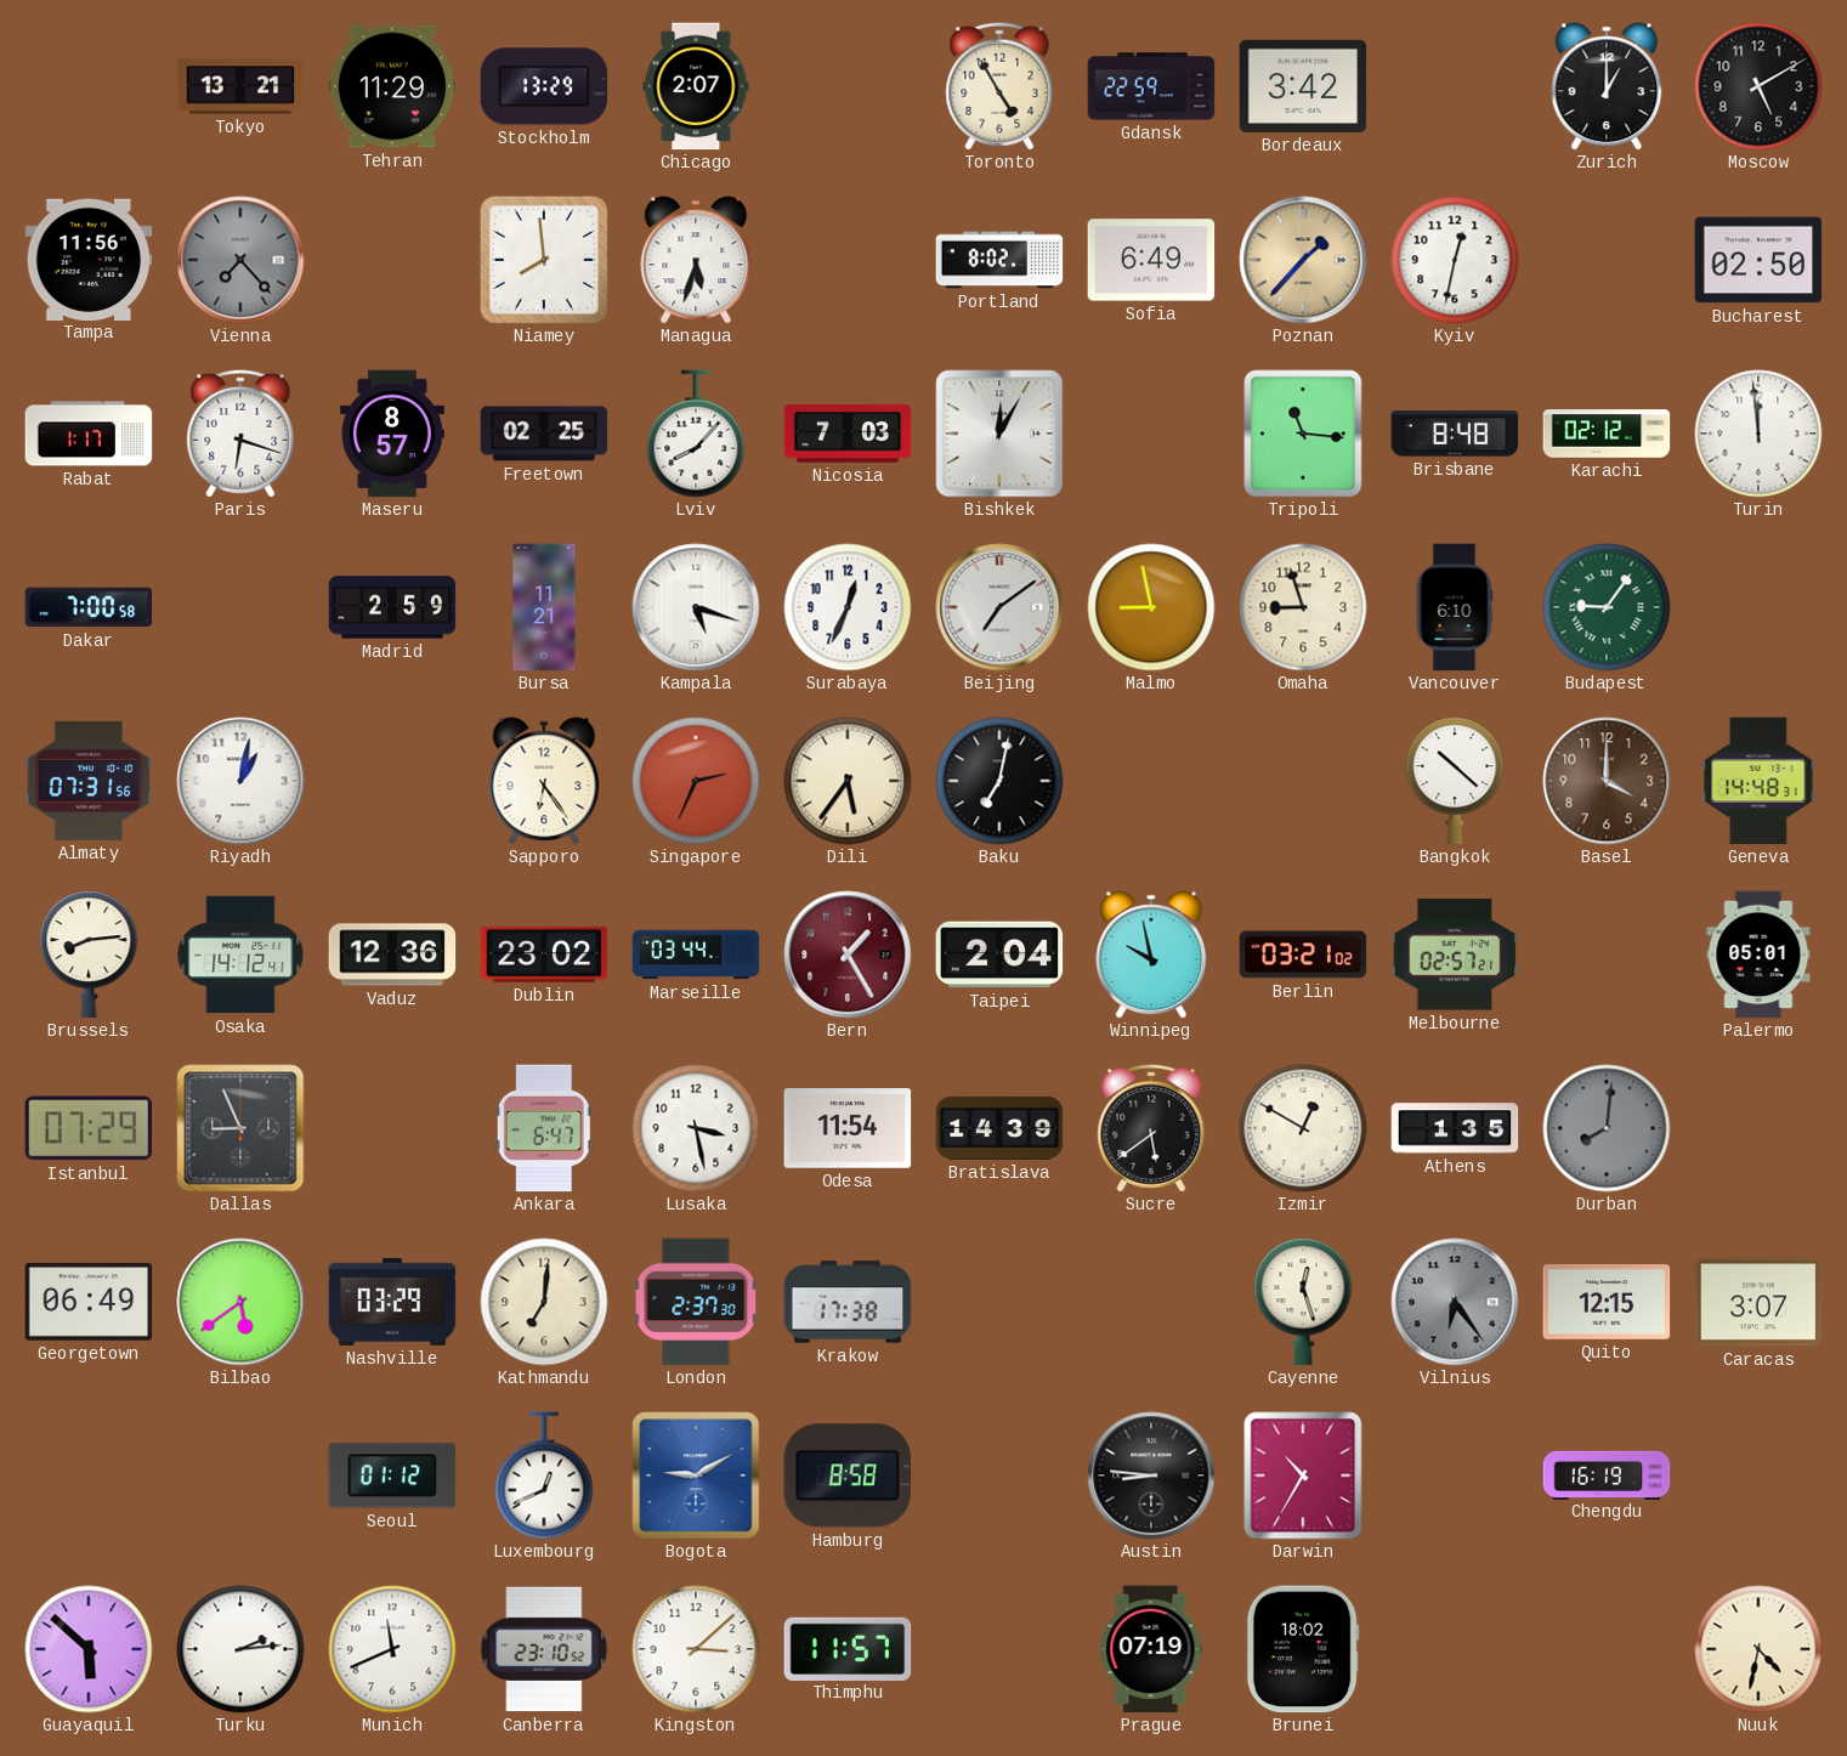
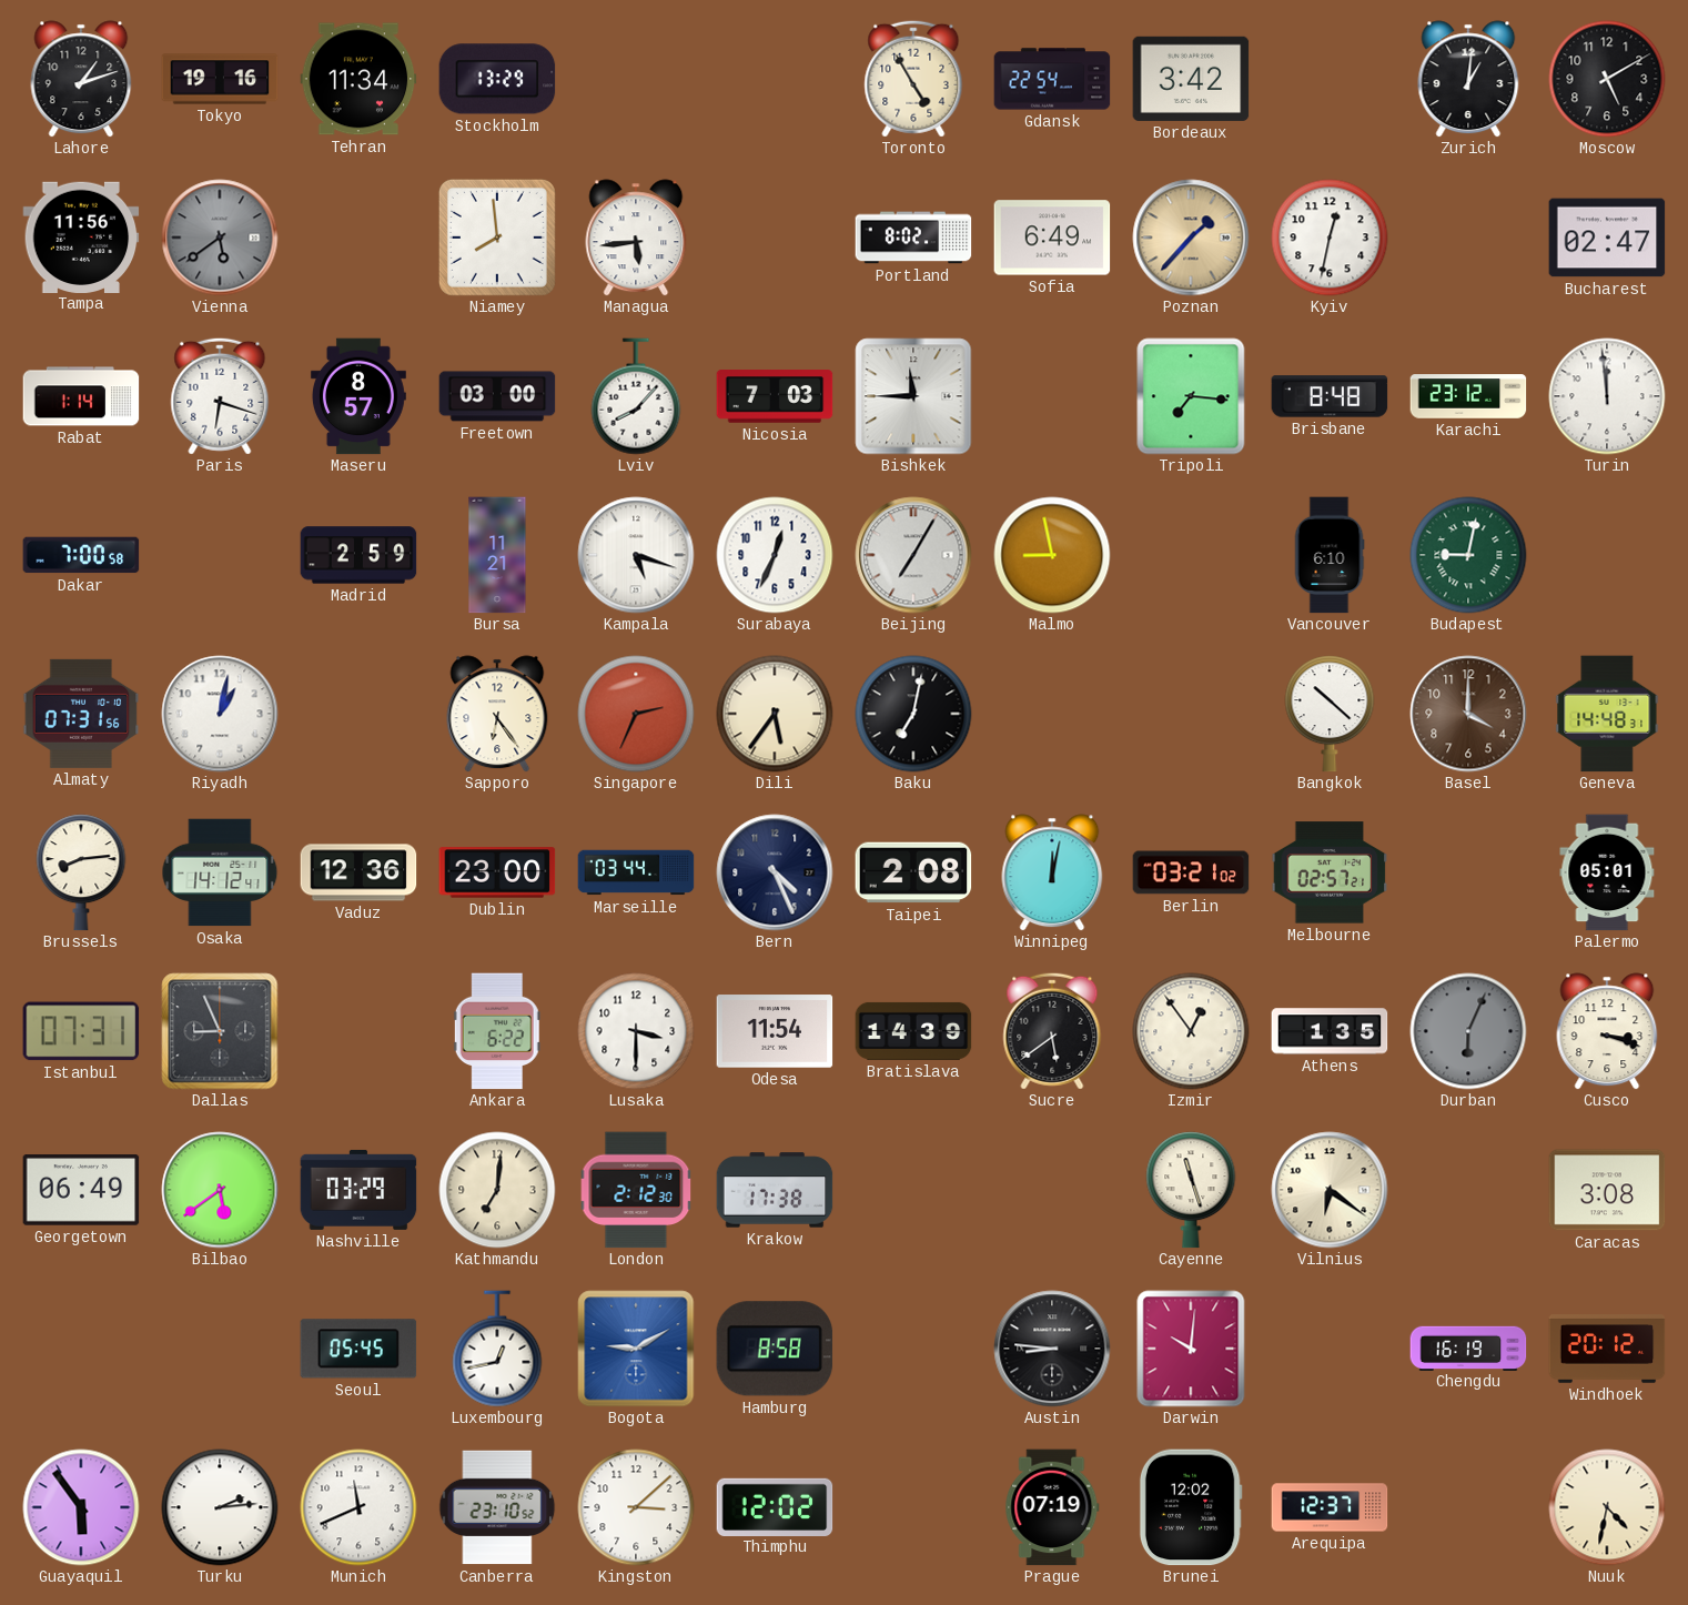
Lahore: none -> 1:12 (81, 79)
Tokyo: 13:21 -> 19:16 (220, 79)
Tehran: 11:29 -> 11:34 (358, 79)
Chicago: 2:07 -> none (696, 86)
Gdansk: 22:59 -> 22:54 (1052, 79)
Zurich: 1:00 -> 1:01 (1468, 79)
Vienna: 7:23 -> 5:39 (220, 238)
Managua: 5:33 -> 5:44 (636, 238)
Bucharest: 02:50 -> 02:47 (1607, 238)
Rabat: 1:17 -> 1:14 (81, 396)
Freetown: 02:25 -> 03:00 (497, 396)
Bishkek: 12:05 -> 11:45 (913, 396)
Tripoli: 11:16 -> 7:16 (1191, 396)
Karachi: 02:12 -> 23:12 (1468, 396)
Beijing: 7:09 -> 7:05 (913, 555)
Omaha: 8:57 -> none (1303, 607)
Budapest: 9:06 -> 9:02 (1468, 555)
Dublin: 23:02 -> 23:00 (497, 872)
Bern: 1:25 -> 4:26 (775, 872)
Bern dial: burgundy -> navy (775, 872)
Taipei: 2:04 -> 2:08 (913, 872)
Winnipeg: 9:58 -> 12:02 (1052, 872)
Istanbul: 07:29 -> 07:31 (81, 1031)
Ankara: 6:47 -> 6:22 (497, 1031)
Lusaka: 3:28 -> 3:30 (636, 1031)
Izmir: 12:50 -> 12:54 (1191, 1031)
Durban: 8:01 -> 6:04 (1468, 1031)
Cusco: none -> 3:18 (1607, 1031)
London: 2:37 -> 2:12 (636, 1190)
Cayenne: 12:27 -> 11:27 (1191, 1190)
Vilnius: 6:24 -> 6:21 (1330, 1190)
Vilnius dial: grey -> cream (1330, 1190)
Quito: 12:15 -> none (1607, 1302)
Caracas: 3:07 -> 3:08 (1607, 1190)
Seoul: 01:12 -> 05:45 (358, 1349)
Luxembourg: 12:41 -> 12:43 (497, 1349)
Darwin: 10:35 -> 10:01 (1191, 1349)
Windhoek: none -> 20:12 (1607, 1349)
Guayaquil: 5:52 -> 5:54 (81, 1507)
Thimphu: 11:57 -> 12:02 (775, 1506)
Brunei: 18:02 -> 12:02 (1191, 1507)
Arequipa: none -> 12:37 (1330, 1507)
